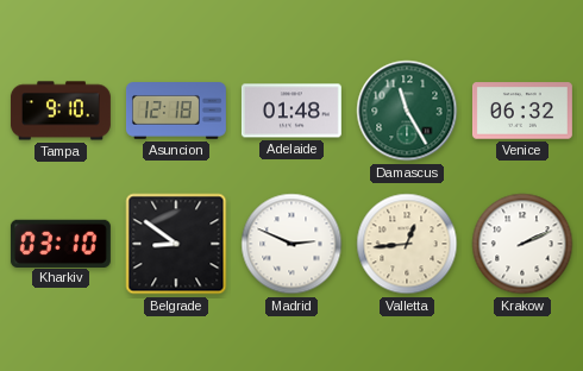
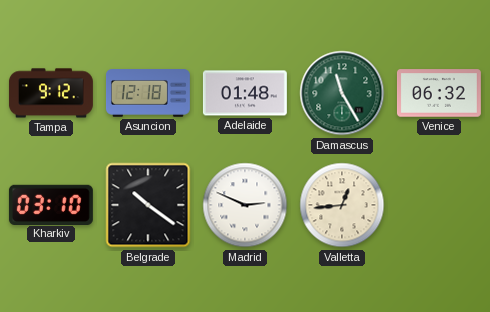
Tampa: 9:10 -> 9:12 (51, 93)
Belgrade: 8:51 -> 10:21 (148, 205)
Krakow: 2:11 -> none (522, 244)
